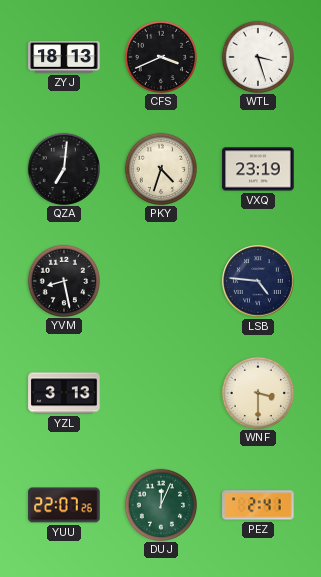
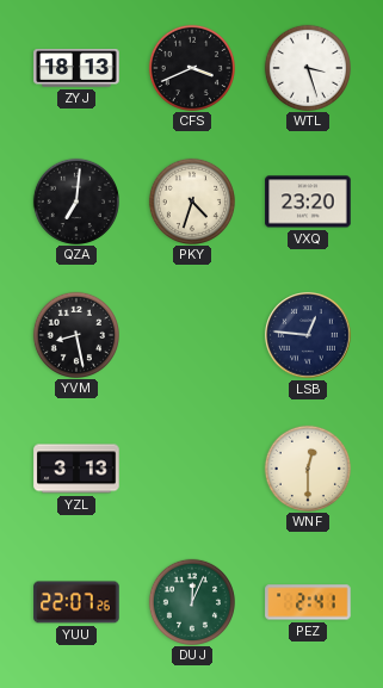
VXQ: 23:19 -> 23:20 (308, 202)
LSB: 4:46 -> 12:46 (308, 335)
WNF: 3:30 -> 12:30 (307, 467)
